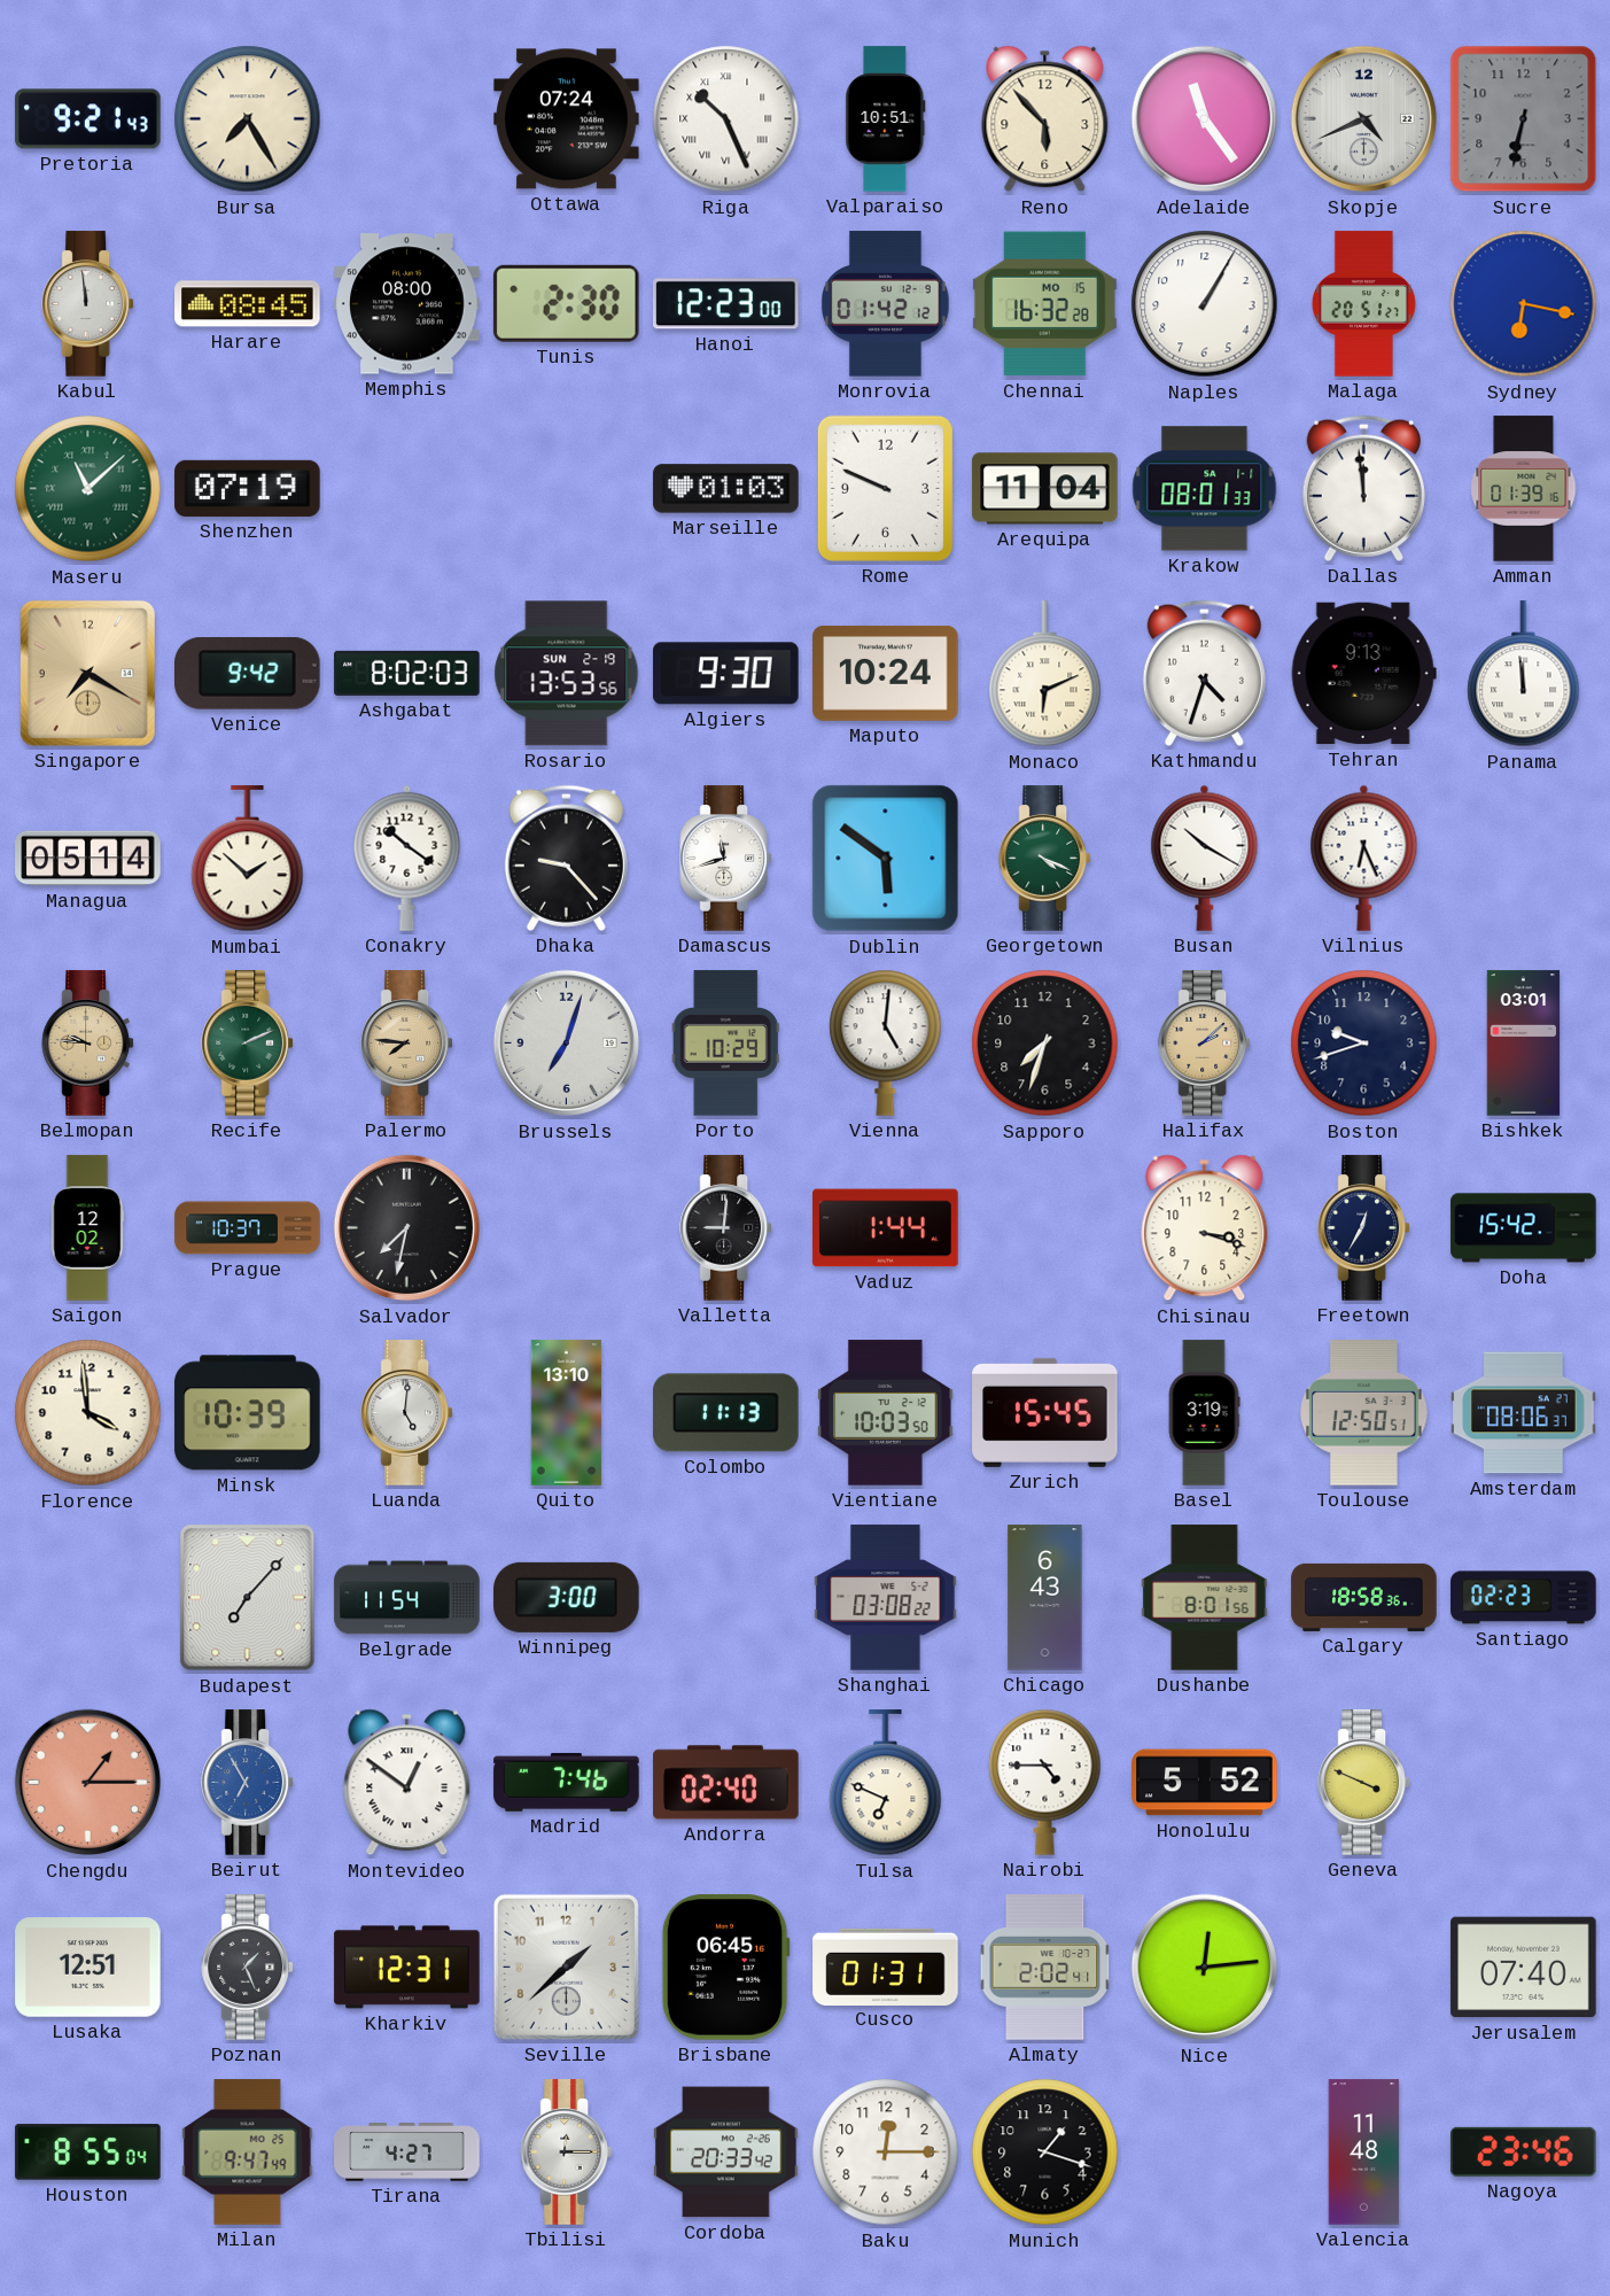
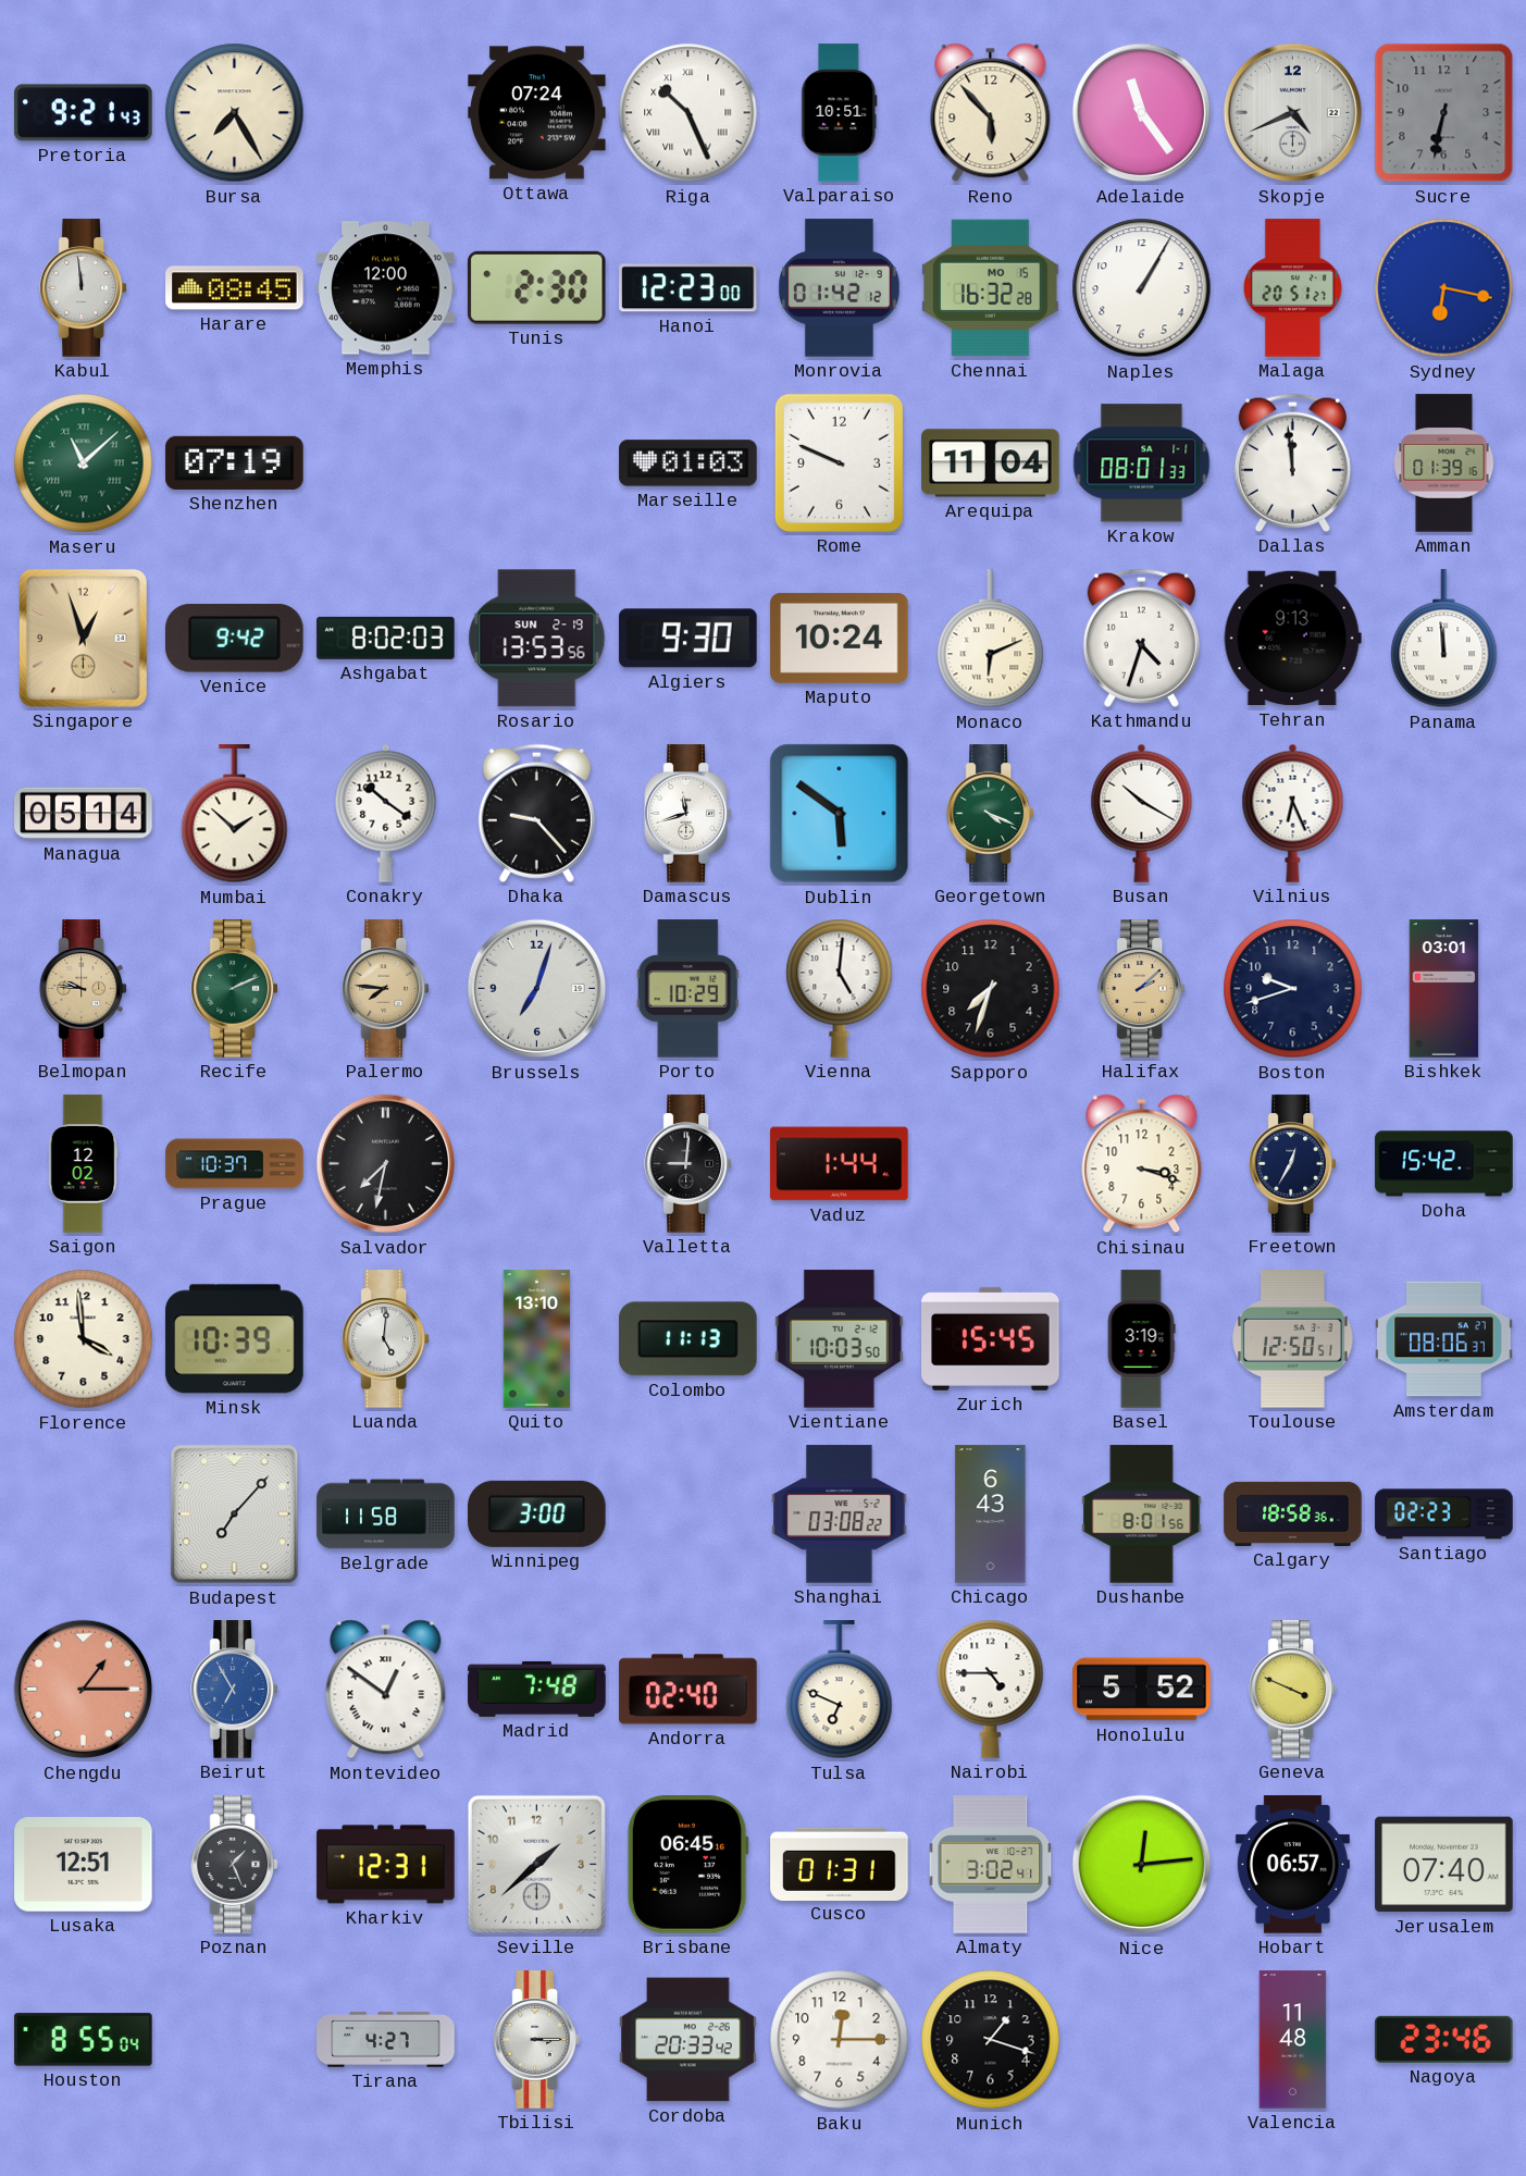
Memphis: 08:00 -> 12:00 (386, 288)
Singapore: 7:20 -> 12:57 (83, 638)
Belgrade: 11:54 -> 11:58 (386, 1514)
Madrid: 7:46 -> 7:48 (537, 1689)
Almaty: 2:02 -> 3:02 (991, 1865)
Hobart: none -> 06:57 (1292, 1865)
Milan: 9:47 -> none (248, 2152)
Tbilisi: 12:15 -> 3:15 (536, 2040)
